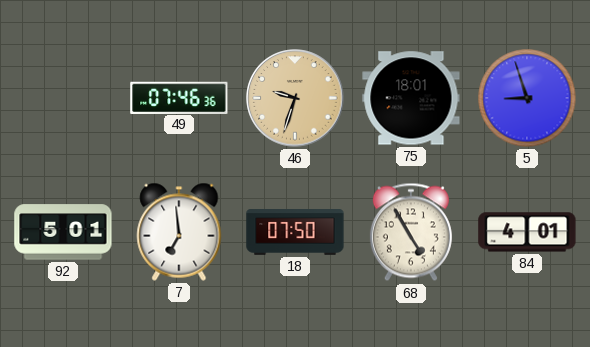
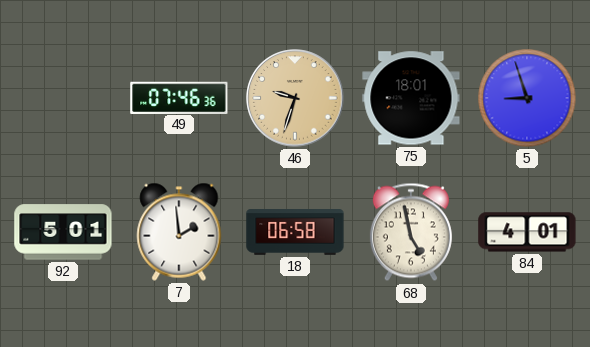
7: 6:59 -> 1:59 (179, 232)
18: 07:50 -> 06:58 (295, 233)
68: 4:55 -> 4:58 (411, 232)
